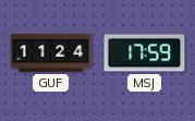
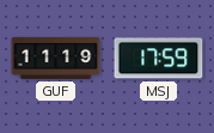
GUF: 11:24 -> 11:19 (56, 58)
